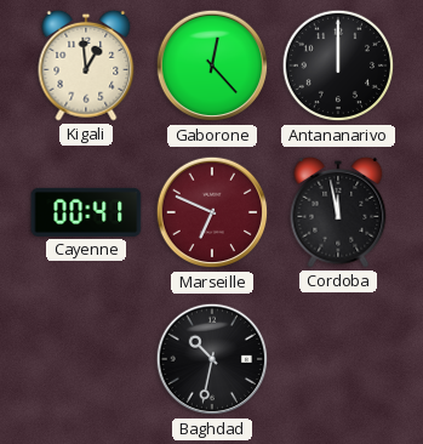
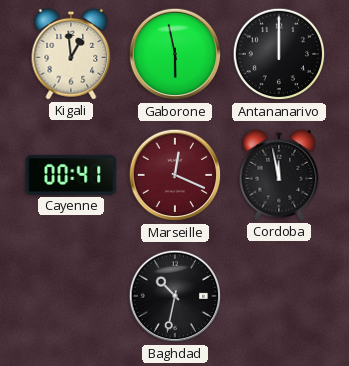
Gaborone: 12:23 -> 5:58 (175, 54)
Marseille: 6:49 -> 12:19 (175, 175)
